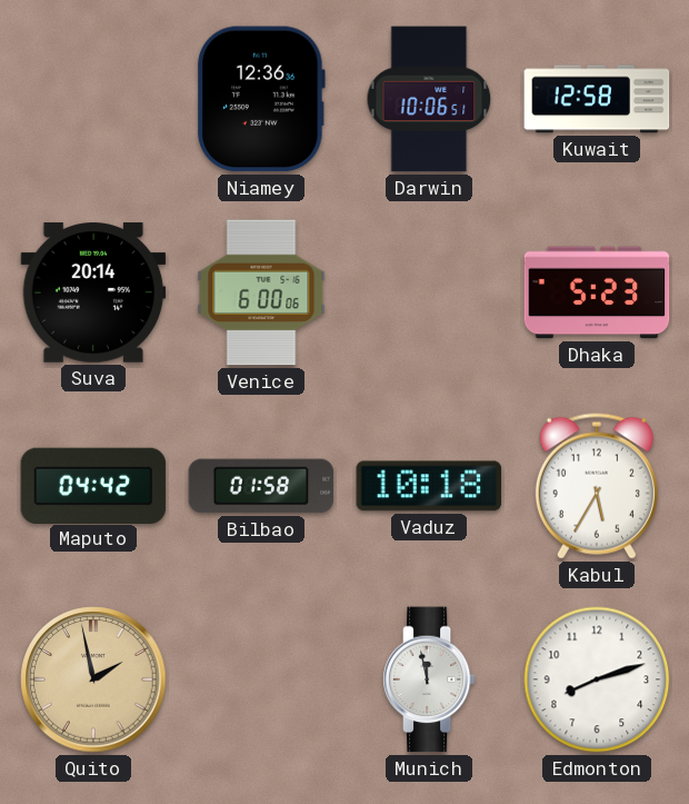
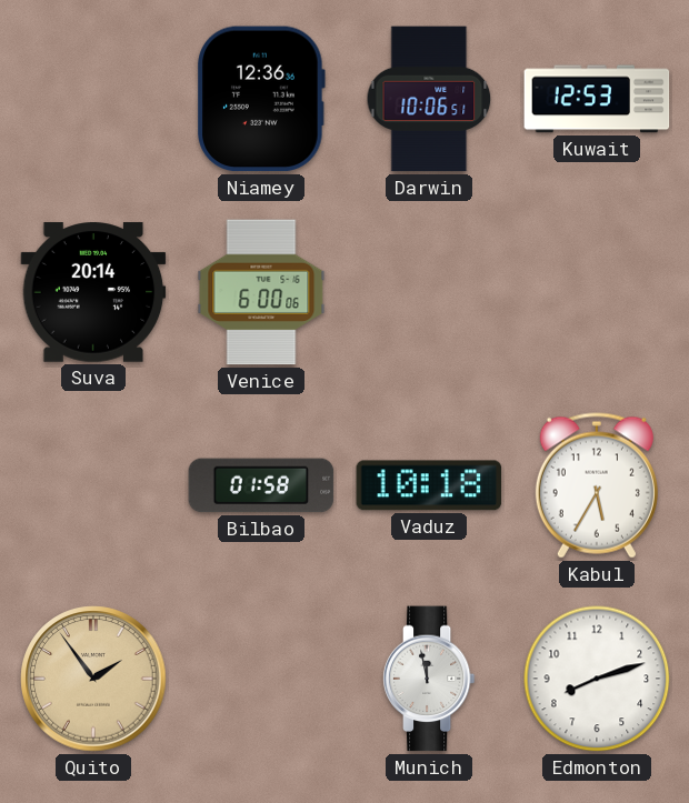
Kuwait: 12:58 -> 12:53 (597, 99)
Dhaka: 5:23 -> none (597, 292)
Maputo: 04:42 -> none (93, 485)
Quito: 1:58 -> 1:54 (93, 679)
